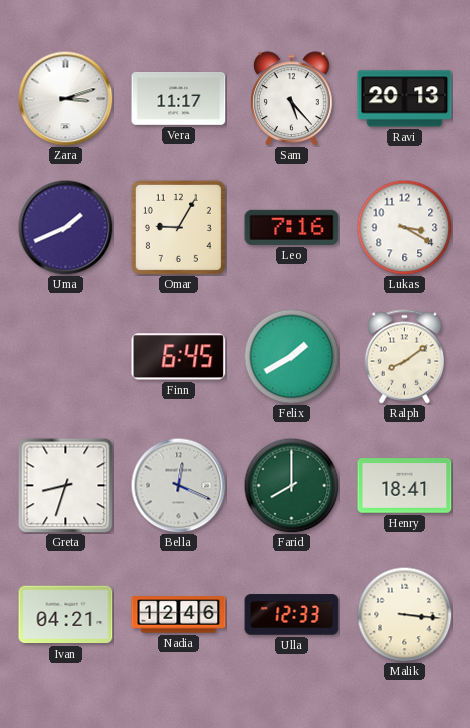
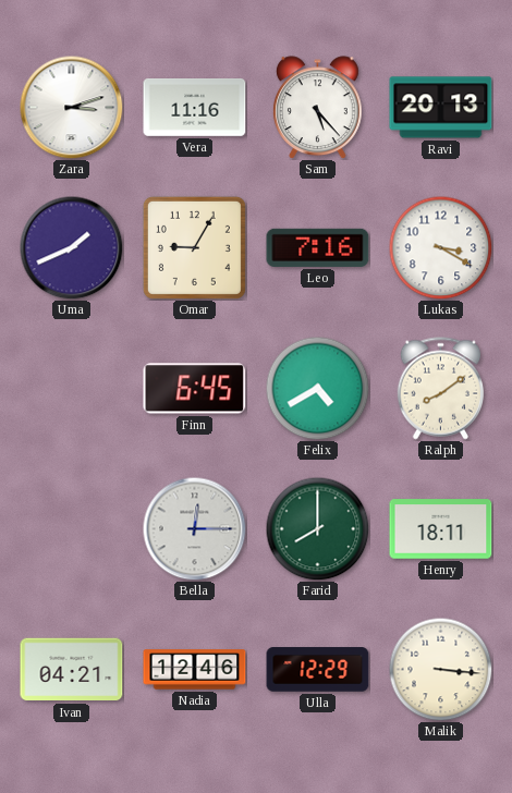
Vera: 11:17 -> 11:16 (195, 108)
Felix: 1:40 -> 4:40 (317, 388)
Greta: 8:33 -> none (65, 485)
Bella: 12:19 -> 12:15 (194, 528)
Henry: 18:41 -> 18:11 (441, 529)
Ulla: 12:33 -> 12:29 (318, 670)
